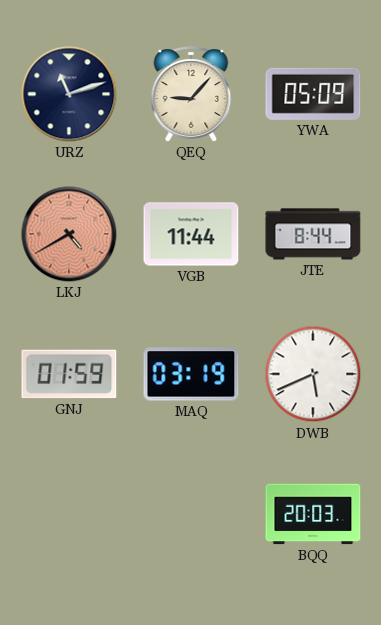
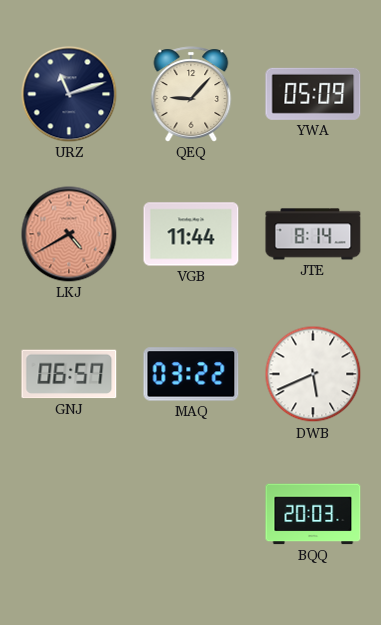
JTE: 8:44 -> 8:14 (313, 234)
GNJ: 01:59 -> 06:57 (69, 374)
MAQ: 03:19 -> 03:22 (191, 374)
